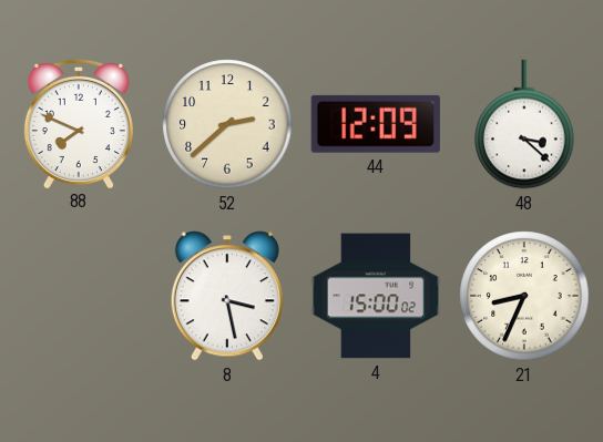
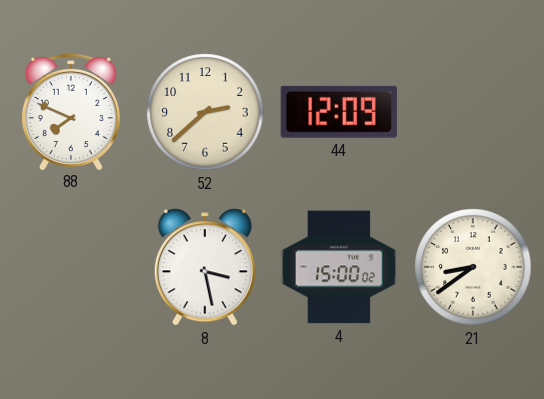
48: 3:22 -> none (524, 124)
21: 8:34 -> 8:39 (473, 267)
